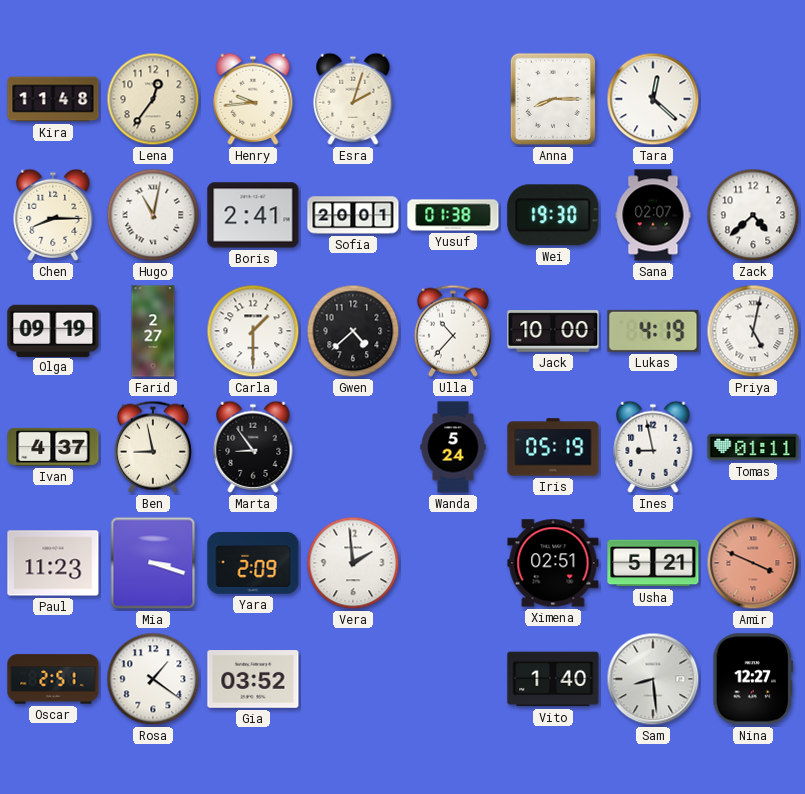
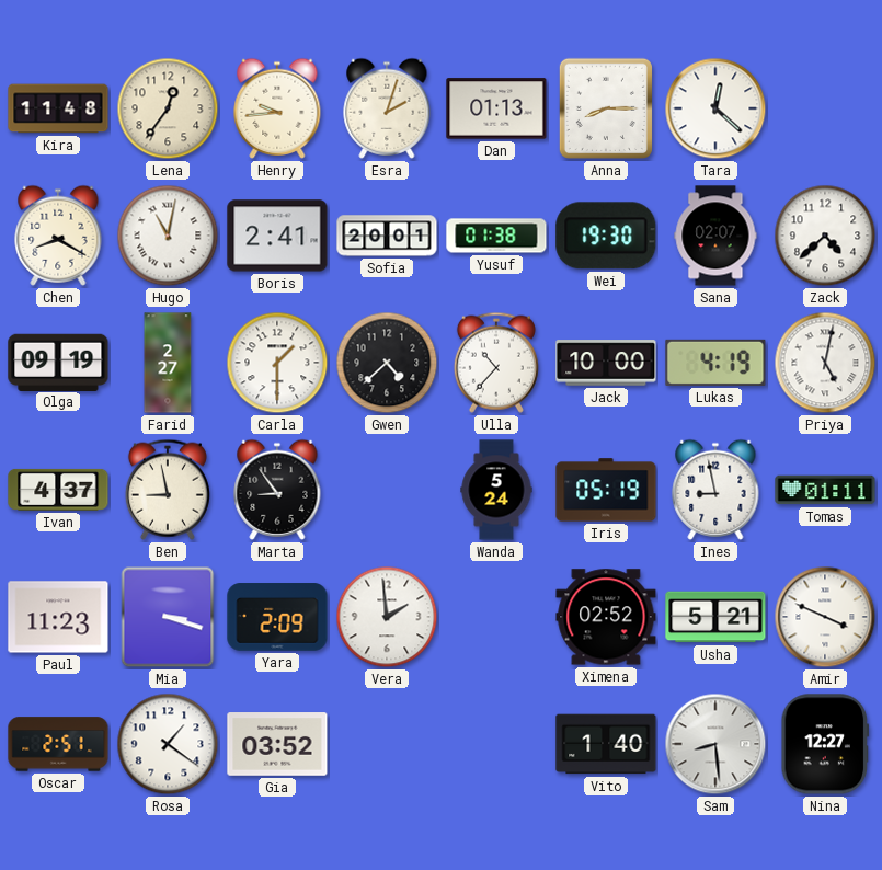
Dan: none -> 01:13 (496, 108)
Chen: 8:15 -> 8:20 (58, 236)
Ximena: 02:51 -> 02:52 (606, 617)
Amir dial: salmon -> white (825, 617)
